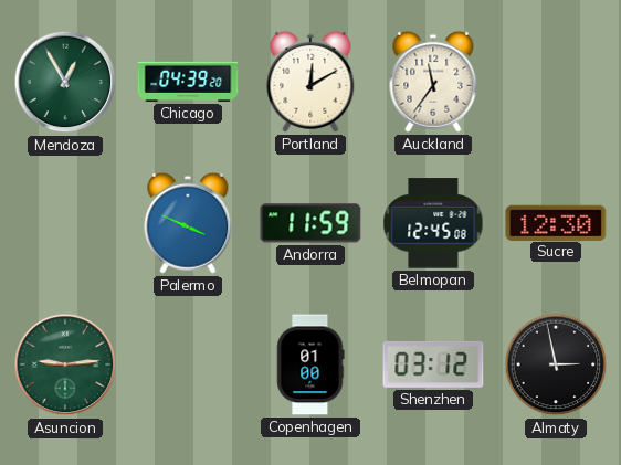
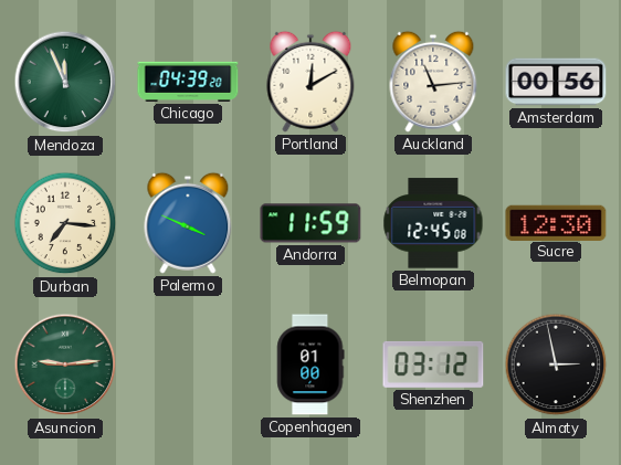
Mendoza: 12:55 -> 11:56 (65, 82)
Auckland: 11:36 -> 11:14 (433, 82)
Amsterdam: none -> 00:56 (556, 82)
Durban: none -> 7:16 (65, 223)
